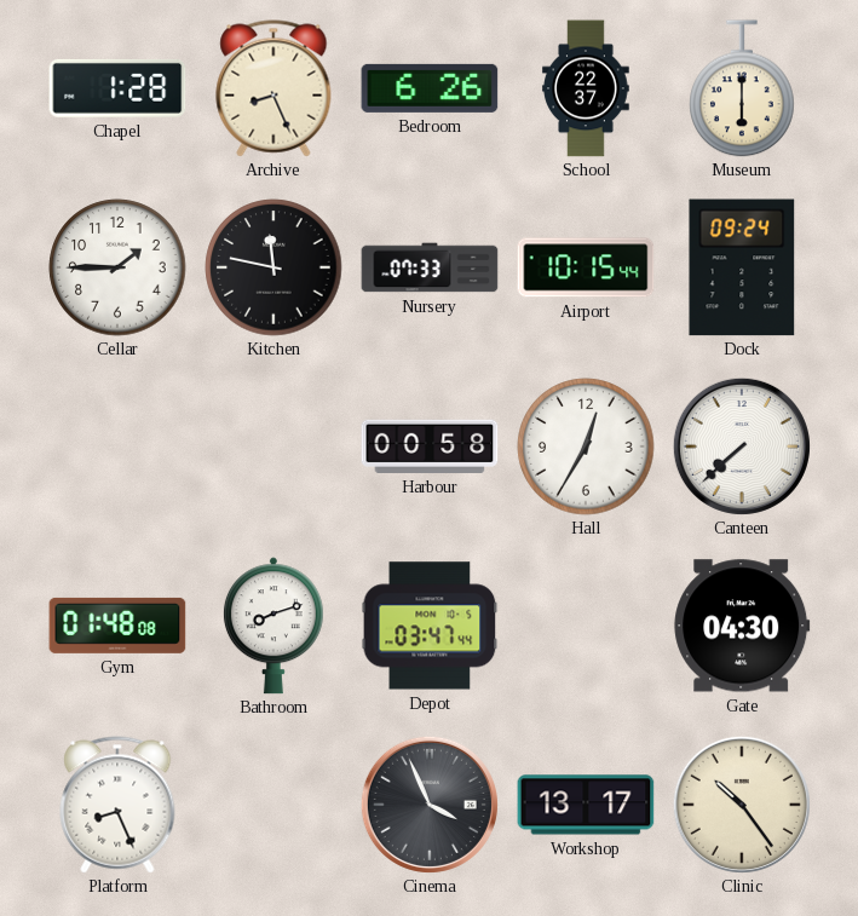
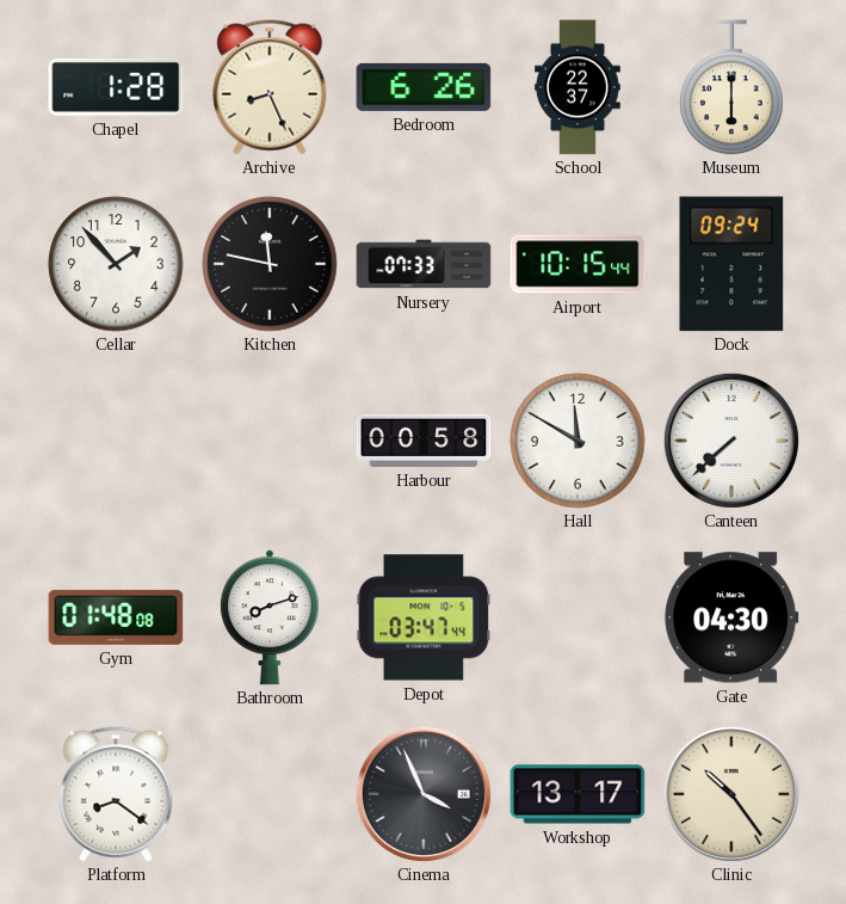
Cellar: 1:45 -> 1:53 (116, 264)
Hall: 12:35 -> 11:50 (578, 441)
Platform: 8:26 -> 8:21 (116, 794)
